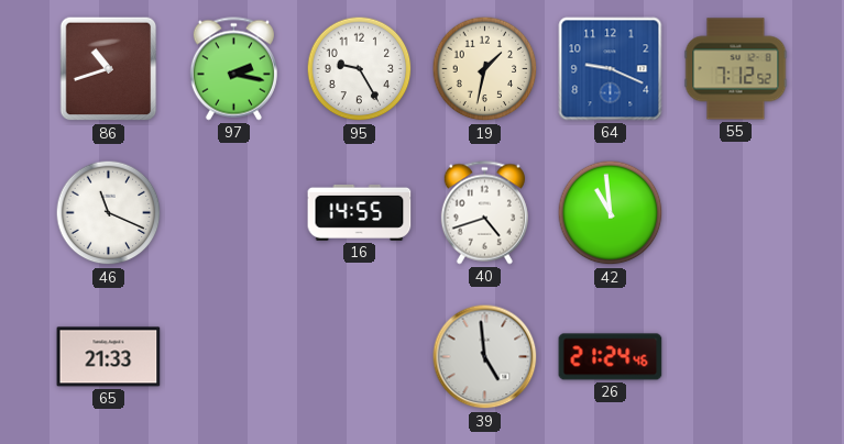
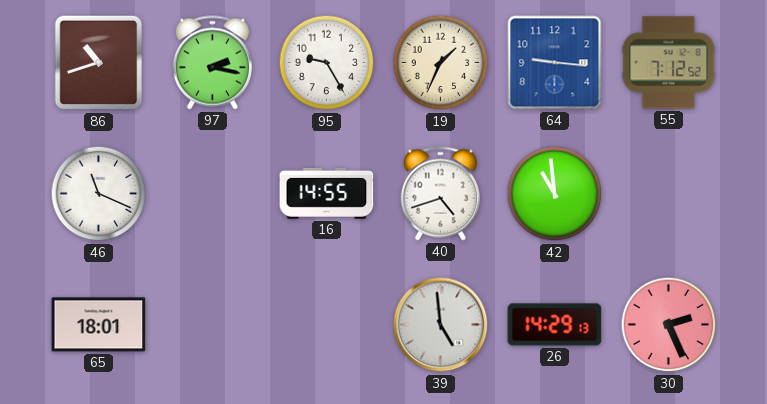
19: 1:32 -> 1:34 (441, 63)
64: 9:19 -> 9:16 (555, 63)
65: 21:33 -> 18:01 (99, 325)
26: 21:24 -> 14:29 (555, 325)
30: none -> 2:26 (669, 325)
